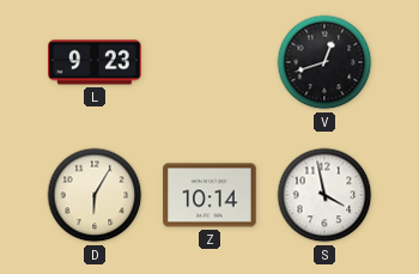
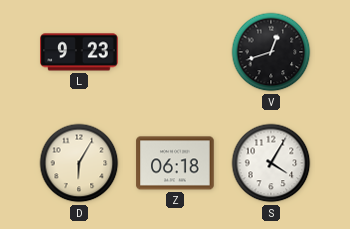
Z: 10:14 -> 06:18 (175, 163)
S: 3:58 -> 4:05 (271, 163)
